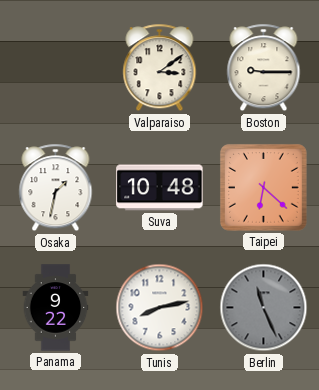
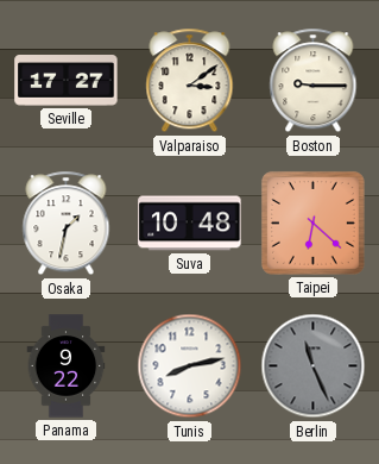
Seville: none -> 17:27 (67, 81)
